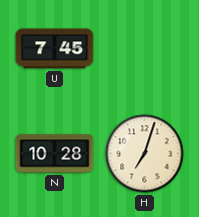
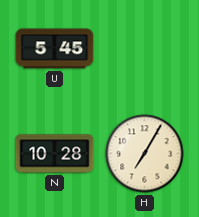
U: 7:45 -> 5:45 (55, 49)
H: 7:03 -> 7:05 (145, 154)
